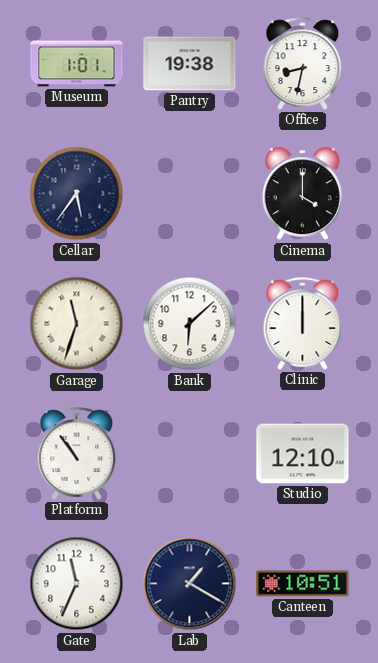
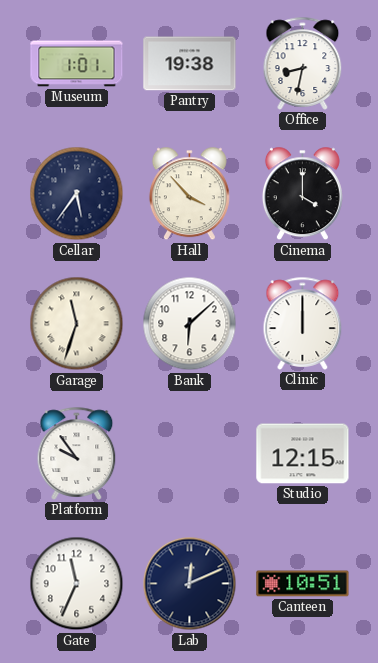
Hall: none -> 3:53 (189, 194)
Platform: 10:54 -> 9:54 (77, 453)
Studio: 12:10 -> 12:15 (303, 454)
Lab: 1:20 -> 12:11 (190, 584)
